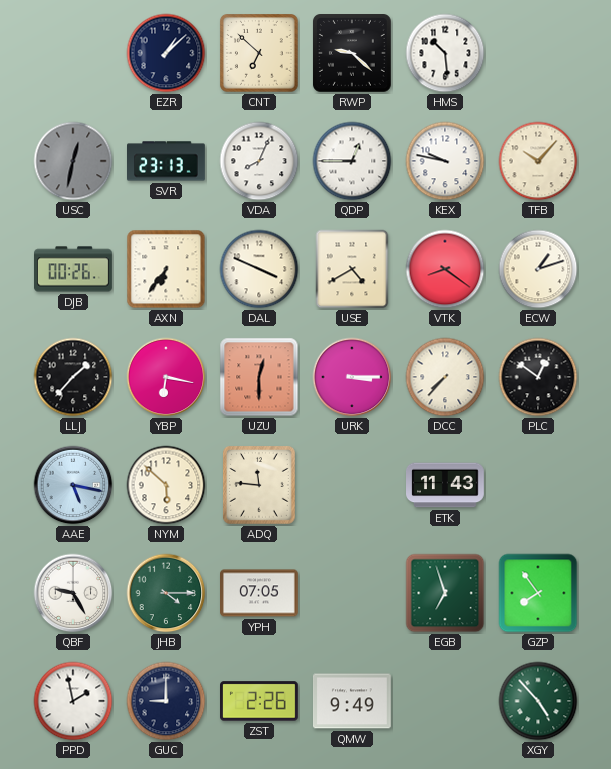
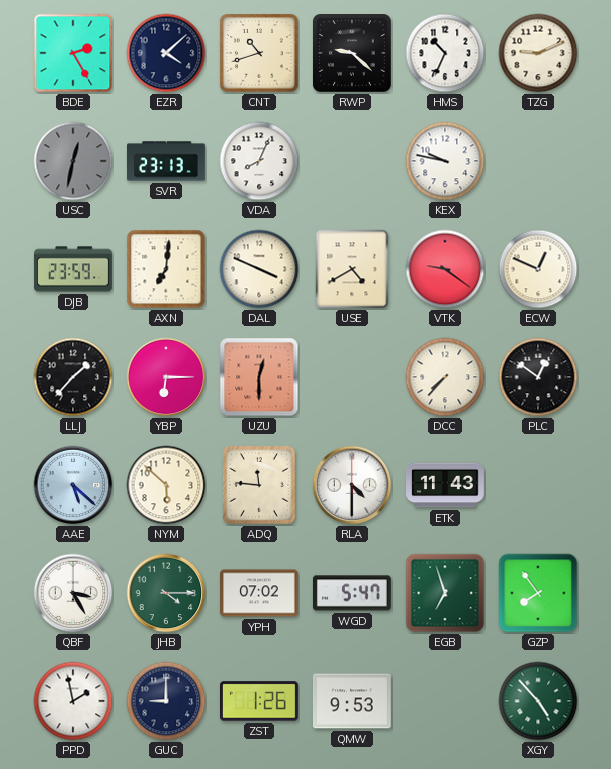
BDE: none -> 2:25 (73, 53)
EZR: 1:08 -> 4:08 (166, 53)
CNT: 6:52 -> 10:42 (259, 54)
HMS: 10:29 -> 10:34 (445, 53)
TZG: none -> 9:11 (538, 53)
QDP: 12:45 -> none (352, 161)
TFB: 10:07 -> none (538, 161)
DJB: 00:26 -> 23:59 (74, 269)
AXN: 6:36 -> 7:01 (166, 269)
VTK: 8:21 -> 9:21 (445, 269)
ECW: 1:12 -> 12:49 (538, 269)
YBP: 6:17 -> 6:15 (166, 377)
URK: 3:15 -> none (352, 377)
AAE: 5:17 -> 5:22 (73, 485)
RLA: none -> 4:30 (352, 485)
QBF: 9:25 -> 3:25 (73, 593)
YPH: 07:05 -> 07:02 (260, 593)
WGD: none -> 5:47 (352, 593)
ZST: 2:26 -> 1:26 (260, 701)
QMW: 9:49 -> 9:53 (352, 701)
